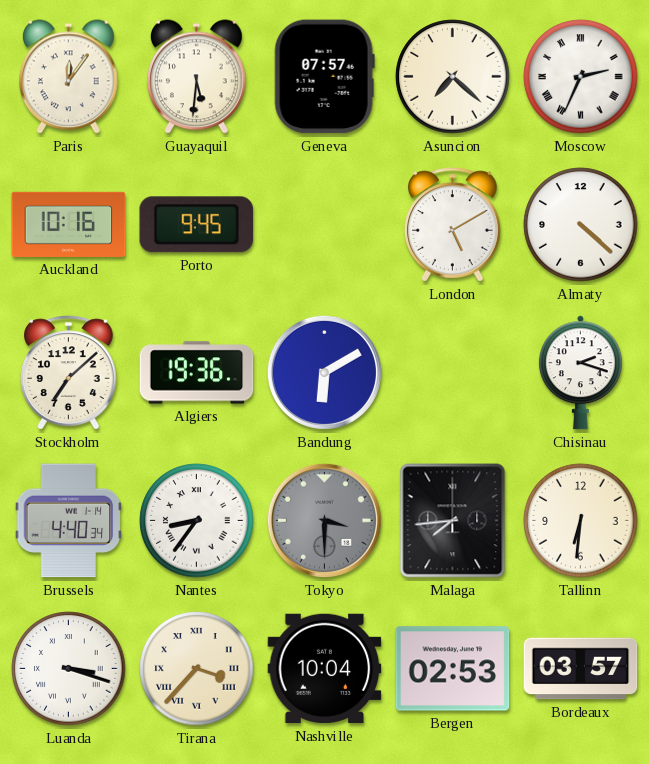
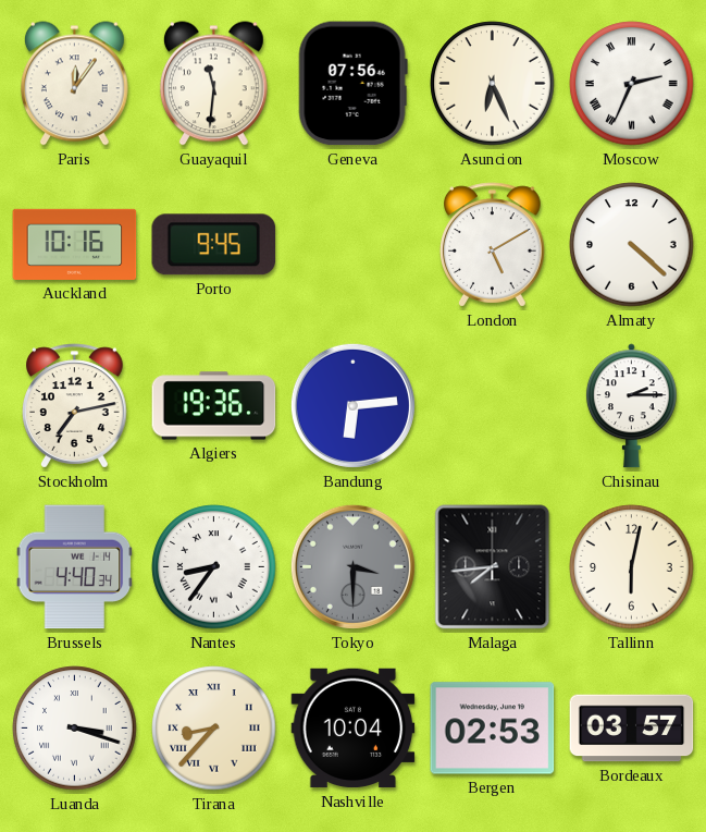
Guayaquil: 5:31 -> 11:31 (214, 84)
Geneva: 07:57 -> 07:56 (352, 84)
Asuncion: 7:22 -> 6:26 (493, 84)
Stockholm: 7:08 -> 7:13 (75, 406)
Bandung: 6:10 -> 6:14 (352, 405)
Chisinau: 2:18 -> 2:15 (631, 406)
Tallinn: 6:31 -> 6:02 (632, 567)
Tirana: 3:37 -> 8:37 (214, 729)
